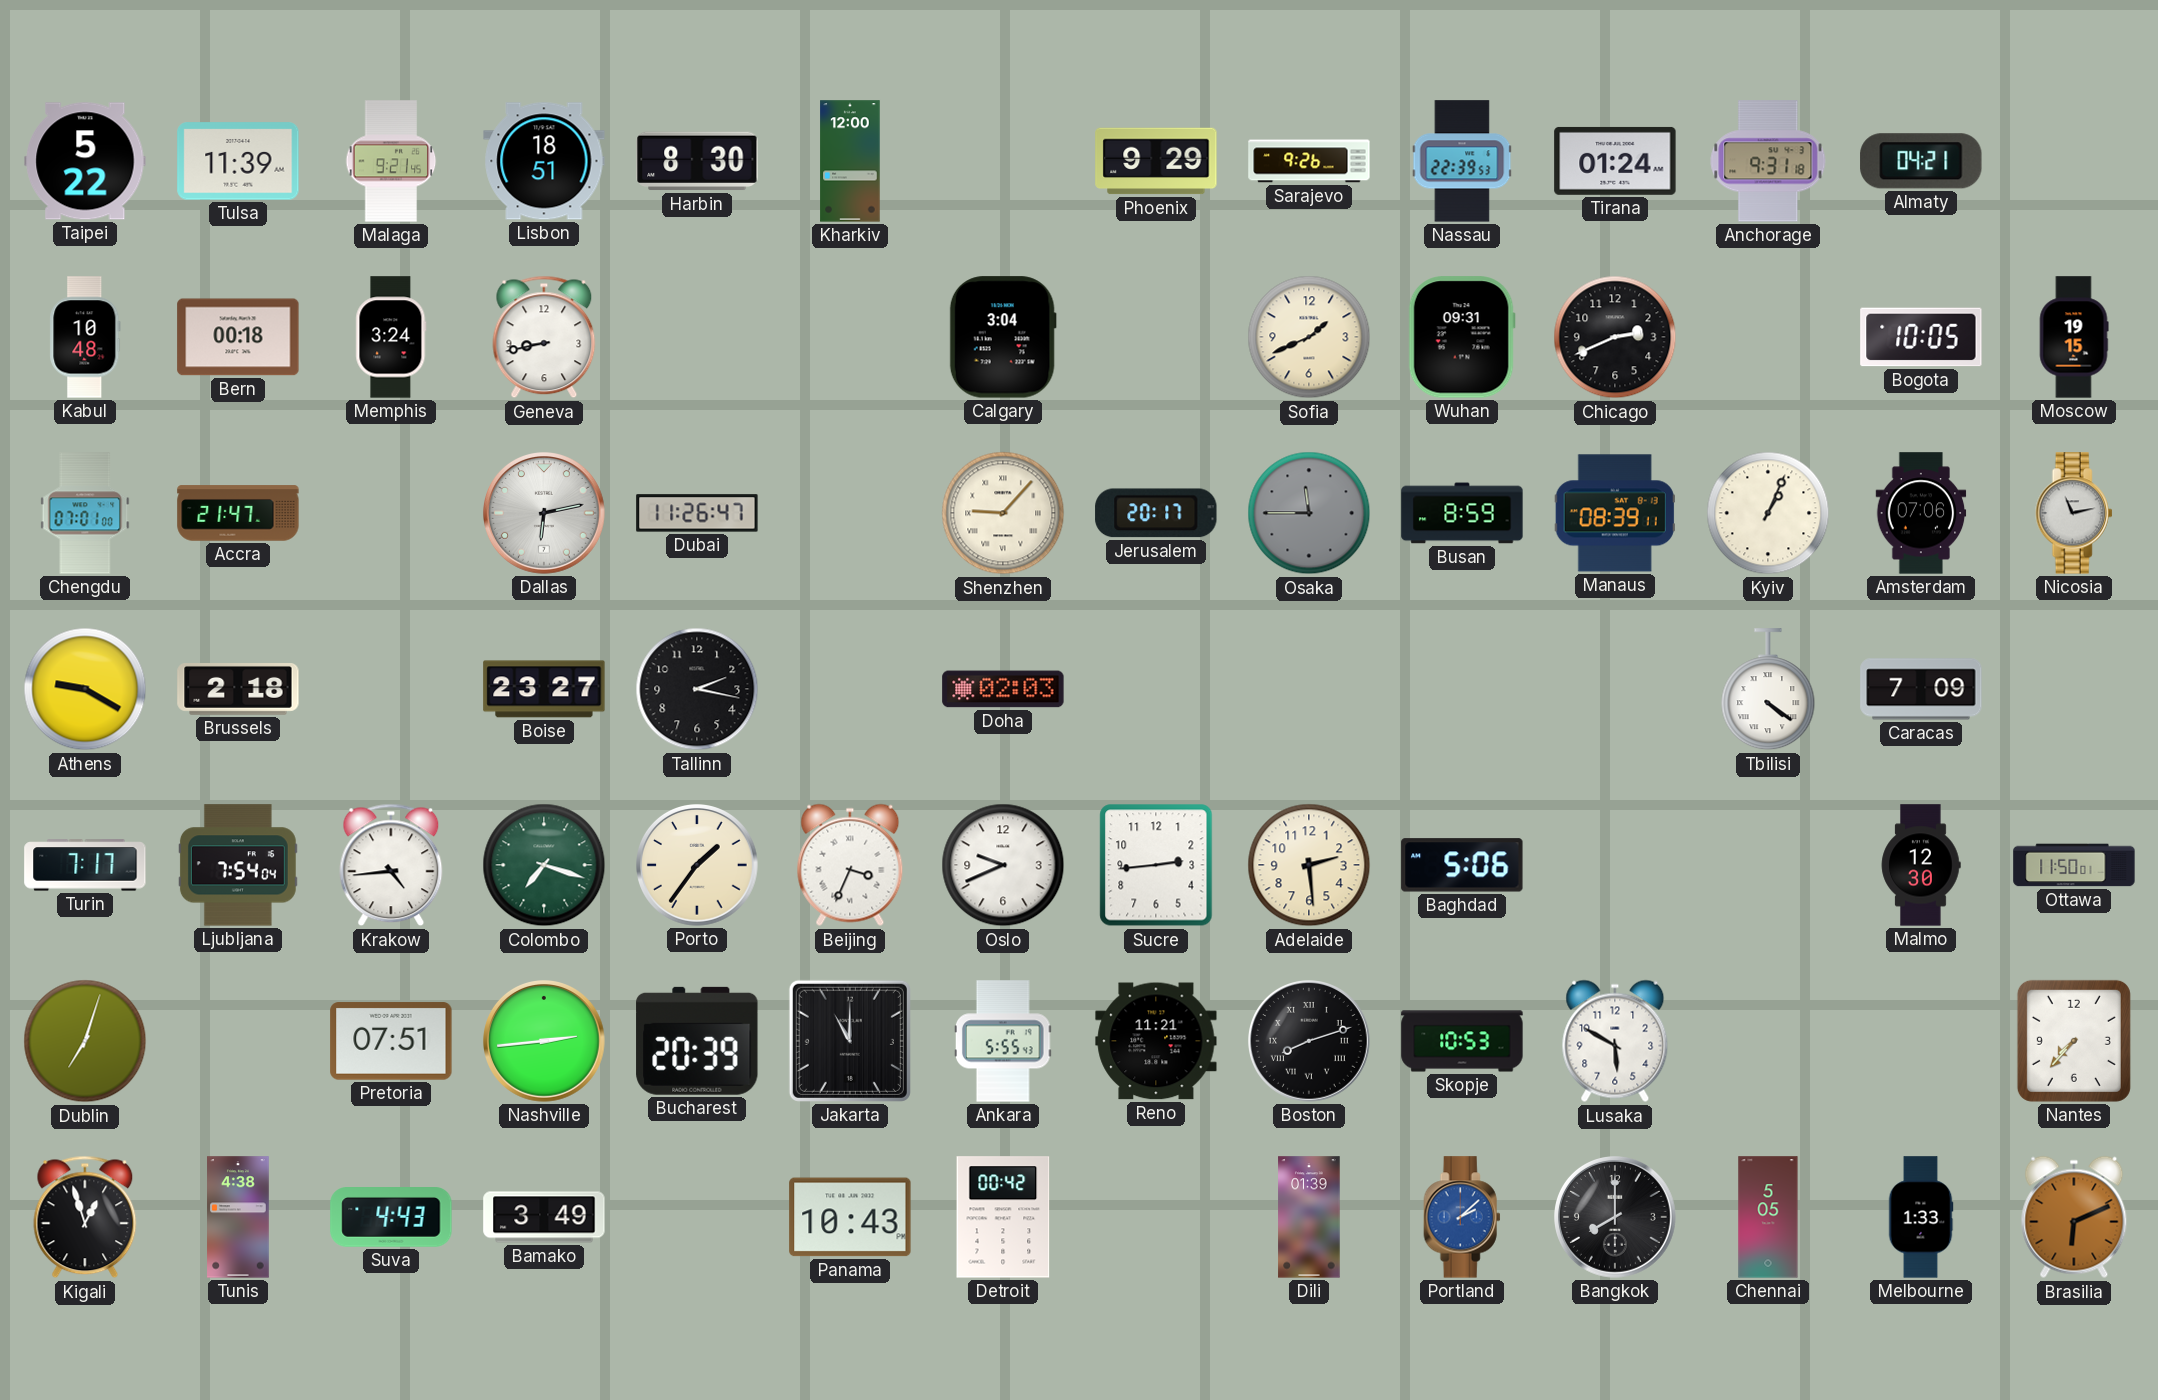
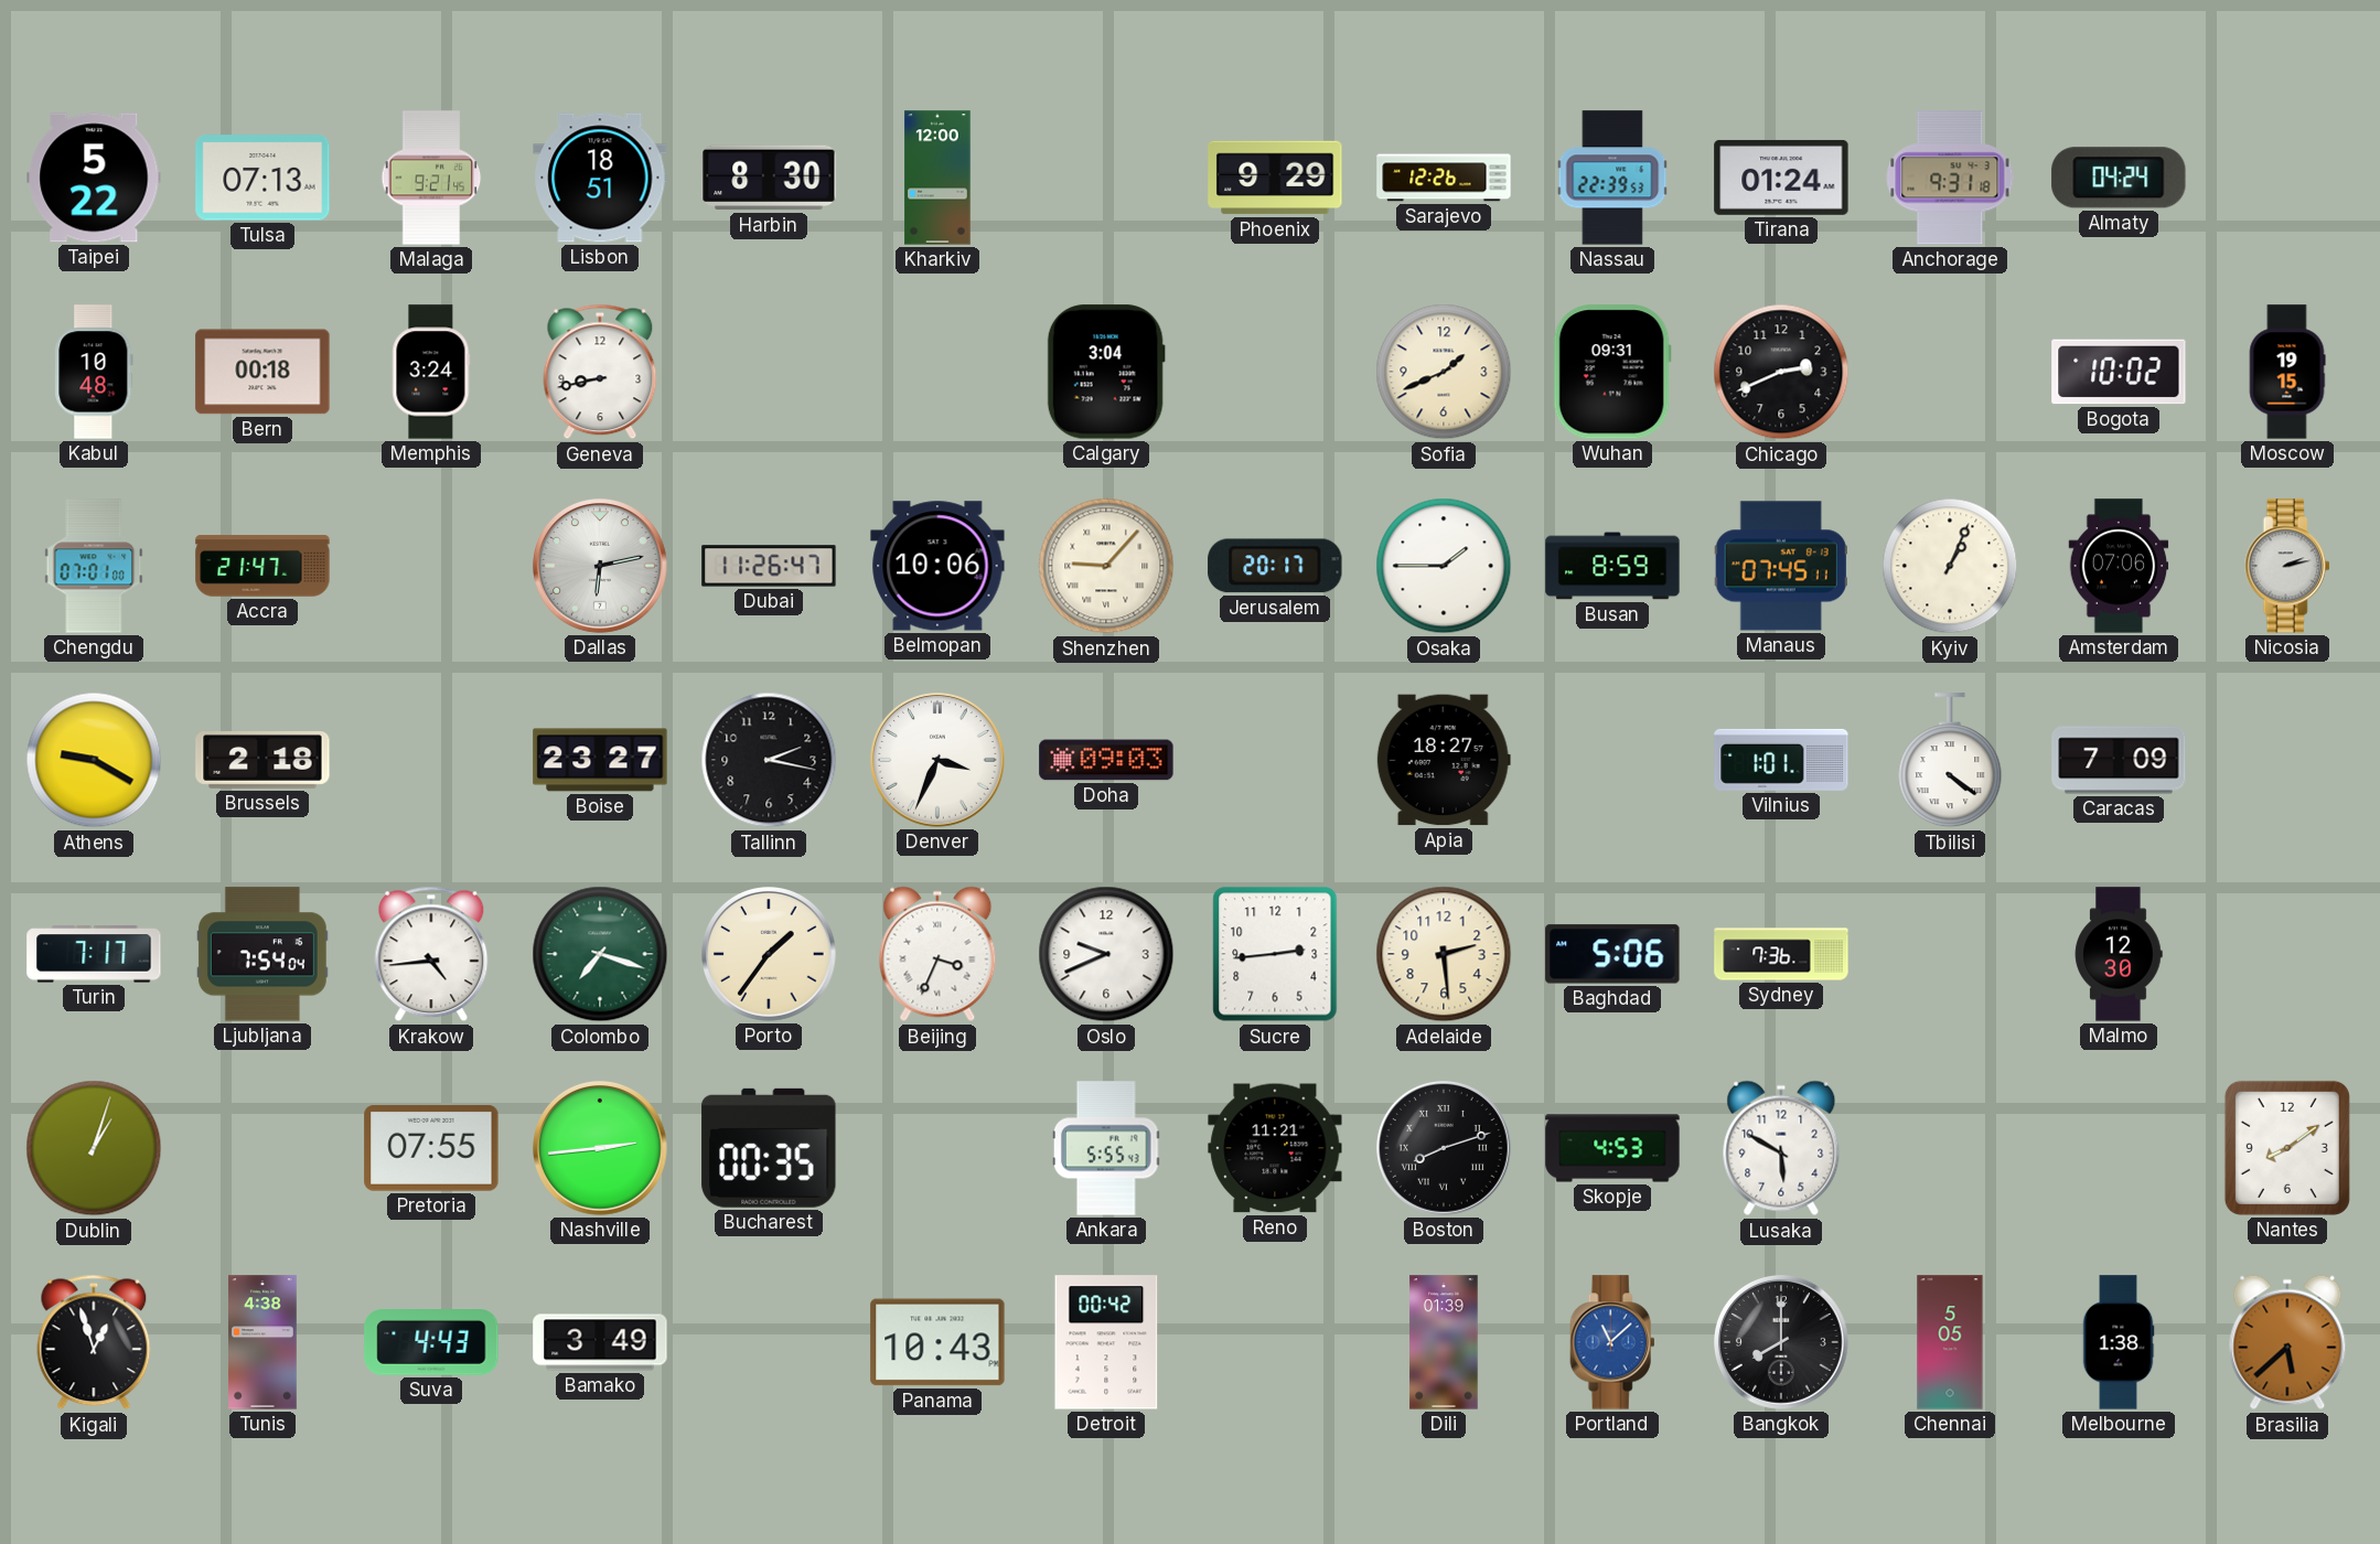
Tulsa: 11:39 -> 07:13 (262, 178)
Sarajevo: 9:26 -> 12:26 (1444, 178)
Almaty: 04:21 -> 04:24 (2119, 178)
Bogota: 10:05 -> 10:02 (2119, 372)
Belmopan: none -> 10:06 (937, 566)
Osaka: 11:45 -> 1:45 (1444, 566)
Osaka dial: grey -> white (1444, 566)
Manaus: 08:39 -> 07:45 (1781, 566)
Nicosia: 11:13 -> 2:13 (2287, 566)
Denver: none -> 3:34 (939, 761)
Doha: 02:03 -> 09:03 (1106, 760)
Apia: none -> 18:27 (1444, 760)
Vilnius: none -> 1:01 (1781, 760)
Sydney: none -> 7:36 (1781, 954)
Ottawa: 11:50 -> none (2074, 865)
Dublin: 7:03 -> 1:03 (94, 1148)
Pretoria: 07:51 -> 07:55 (431, 1148)
Bucharest: 20:39 -> 00:35 (769, 1148)
Jakarta: 11:00 -> none (850, 1041)
Skopje: 10:53 -> 4:53 (1612, 1148)
Nantes: 7:37 -> 8:09 (2287, 1148)
Portland: 2:08 -> 11:08 (1612, 1342)
Melbourne: 1:33 -> 1:38 (2119, 1342)
Brasilia: 6:11 -> 5:38 (2287, 1342)
